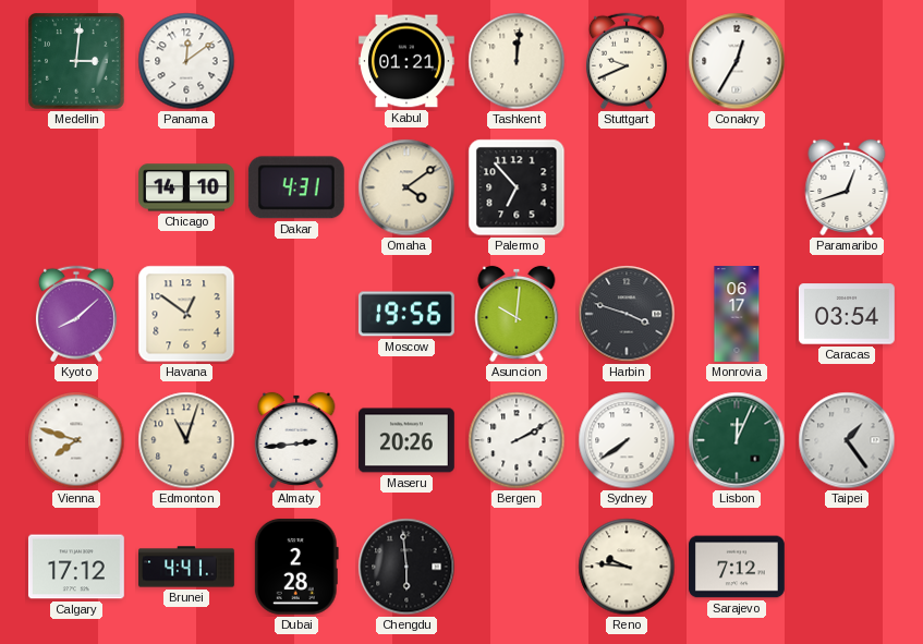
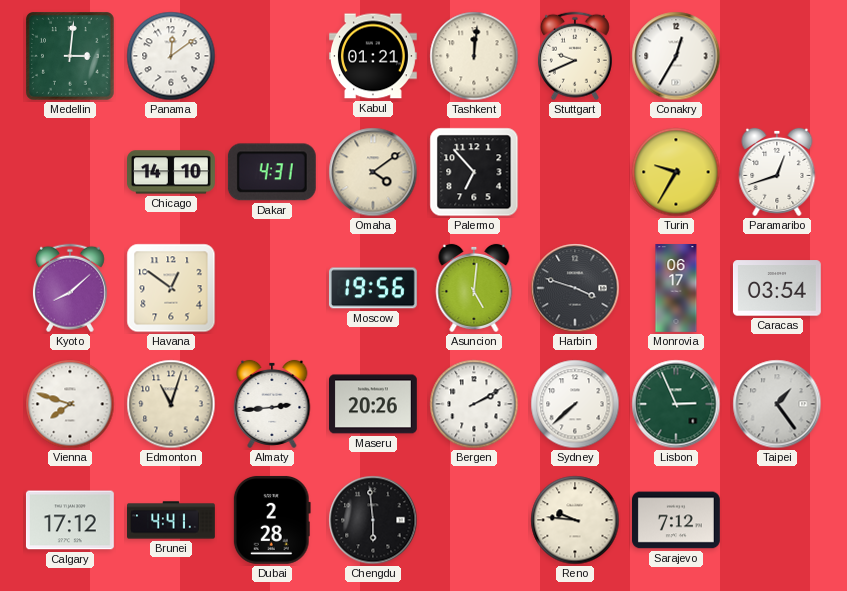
Turin: none -> 9:35 (676, 172)
Asuncion: 10:01 -> 5:01 (474, 288)
Sydney: 7:39 -> 7:38 (575, 404)
Lisbon: 12:04 -> 2:56 (676, 404)
